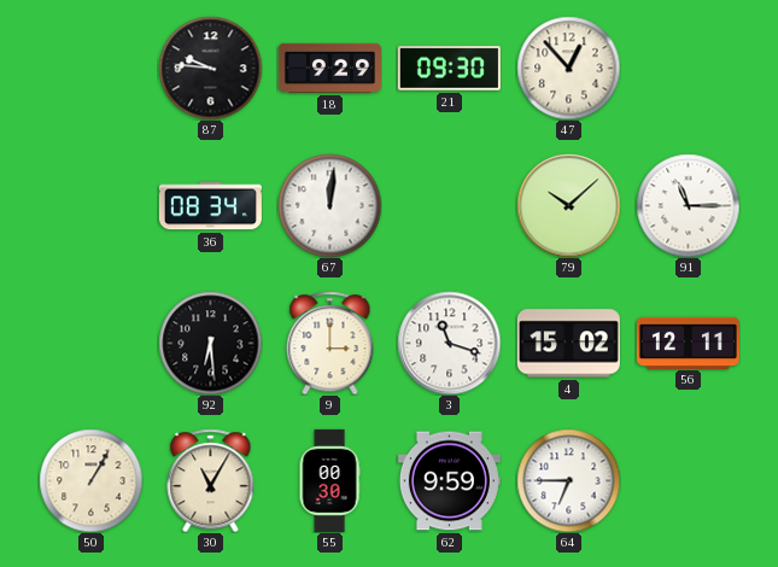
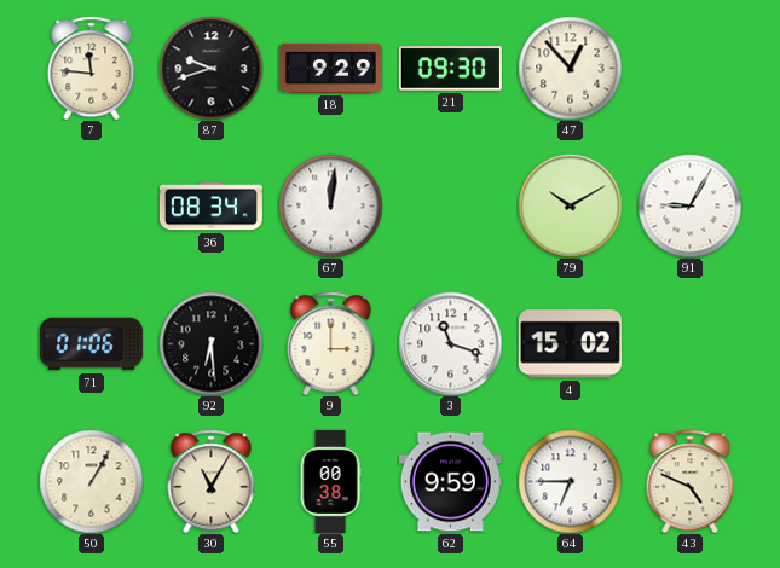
7: none -> 11:46 (92, 68)
87: 9:46 -> 9:42 (210, 68)
79: 10:08 -> 10:10 (570, 205)
91: 11:15 -> 9:05 (689, 205)
71: none -> 01:06 (91, 344)
56: 12:11 -> none (688, 343)
55: 00:30 -> 00:38 (330, 481)
43: none -> 4:49 (691, 481)
